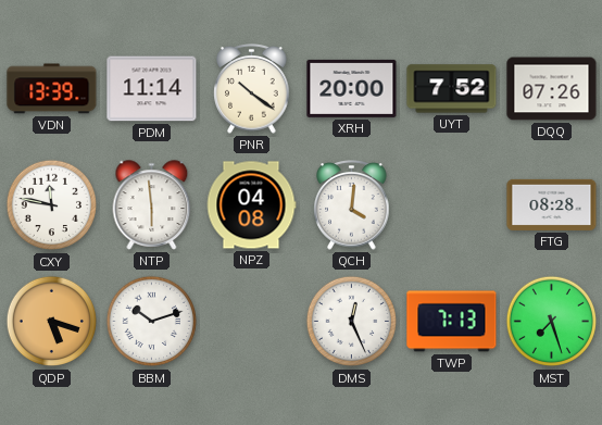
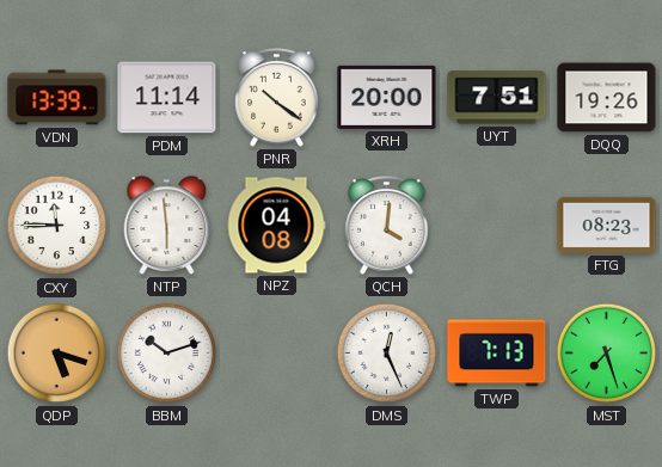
UYT: 7:52 -> 7:51 (497, 98)
DQQ: 07:26 -> 19:26 (607, 98)
CXY: 11:47 -> 11:45 (57, 226)
FTG: 08:28 -> 08:23 (607, 225)
